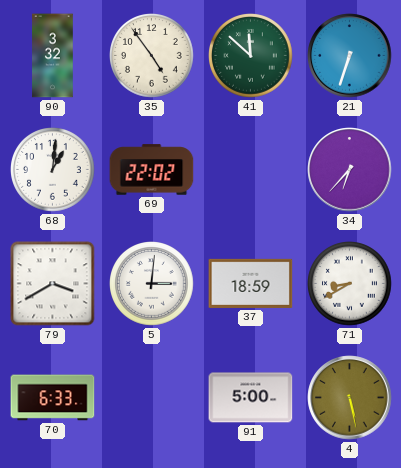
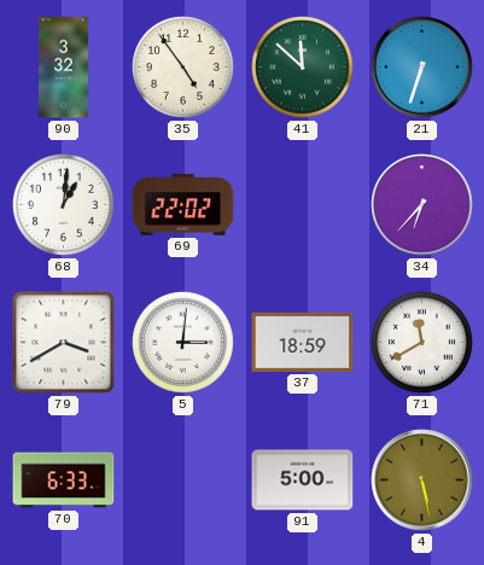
71: 8:40 -> 11:40 (422, 343)
